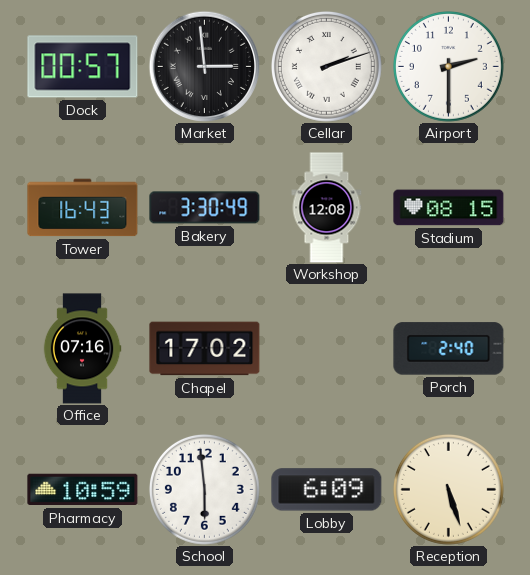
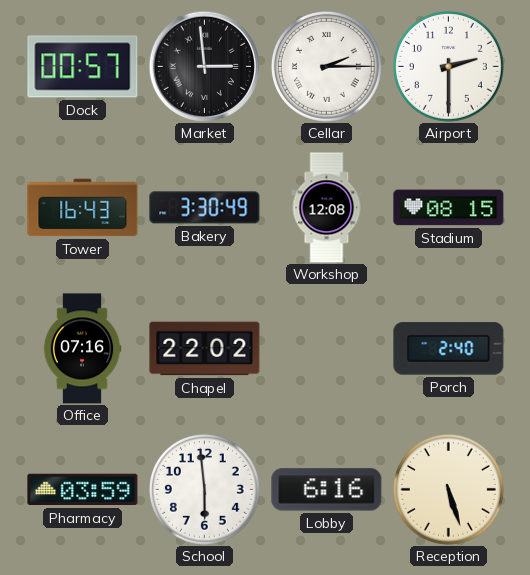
Cellar: 2:12 -> 2:15 (326, 66)
Chapel: 17:02 -> 22:02 (205, 349)
Pharmacy: 10:59 -> 03:59 (83, 490)
Lobby: 6:09 -> 6:16 (327, 490)
